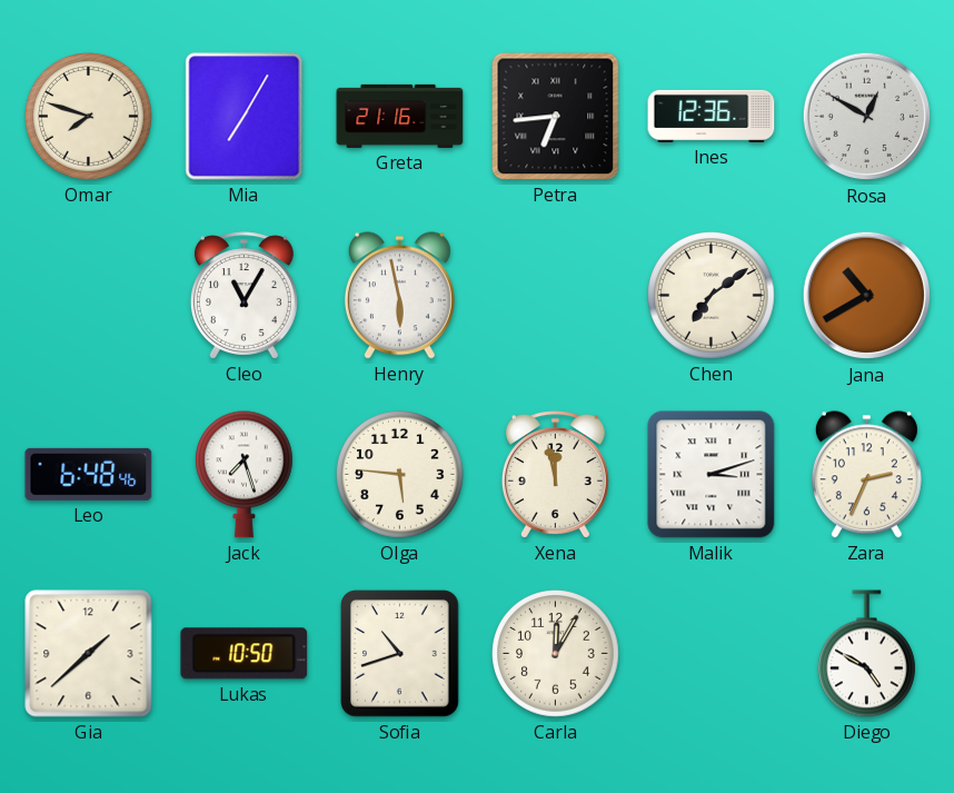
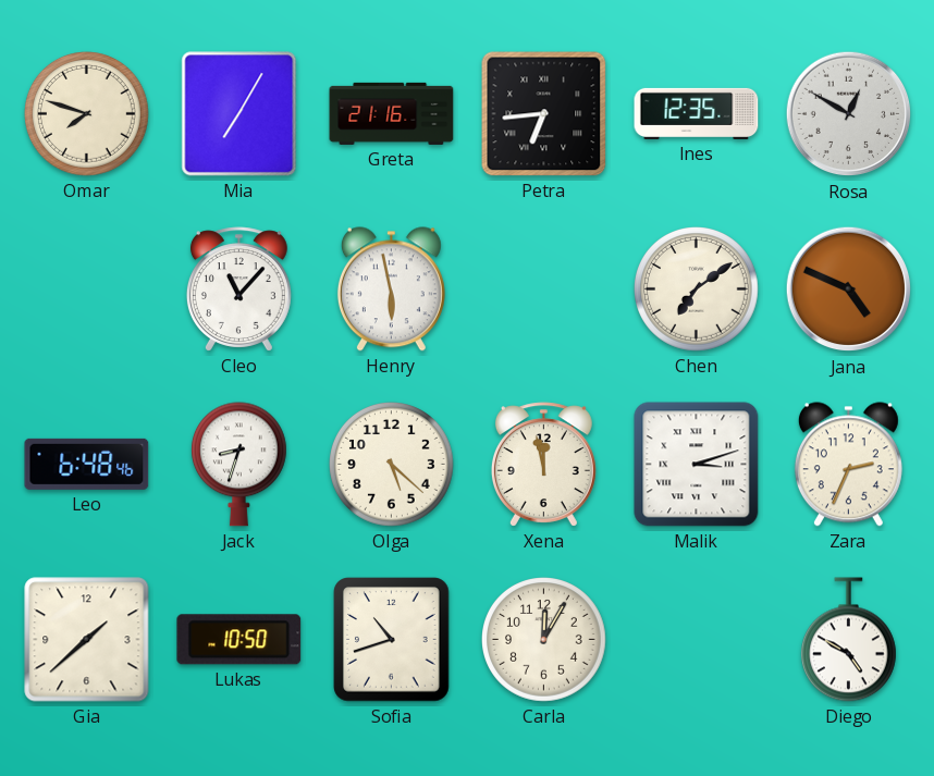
Ines: 12:36 -> 12:35 (697, 113)
Cleo: 11:05 -> 11:07 (238, 290)
Jana: 10:40 -> 4:49 (849, 290)
Jack: 7:27 -> 8:33 (238, 465)
Olga: 5:46 -> 5:22 (392, 465)
